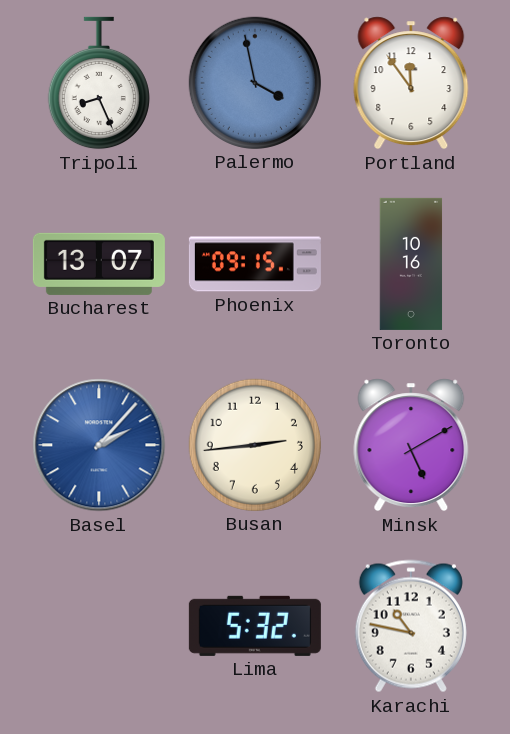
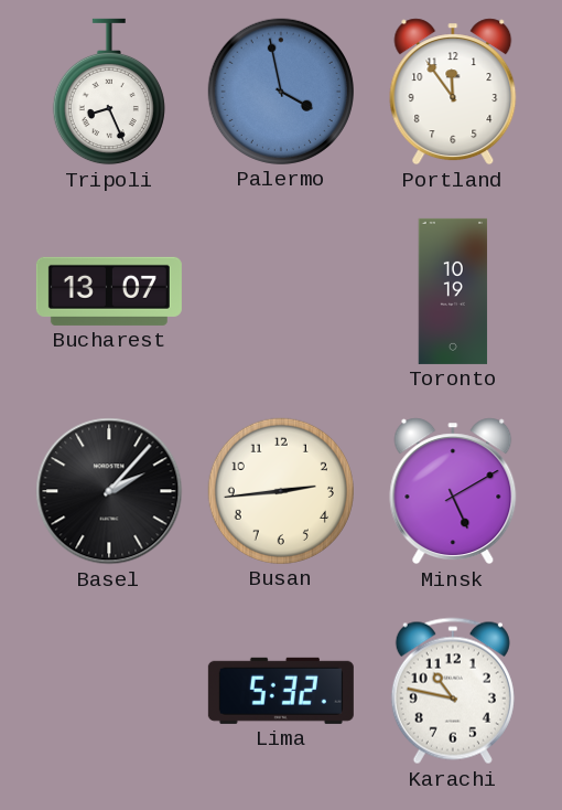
Phoenix: 09:15 -> none (255, 264)
Toronto: 10:16 -> 10:19 (453, 291)
Basel dial: blue -> black (109, 491)
